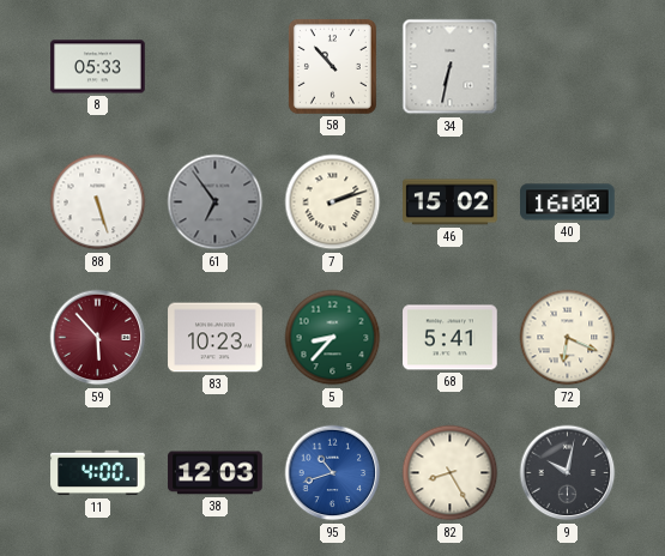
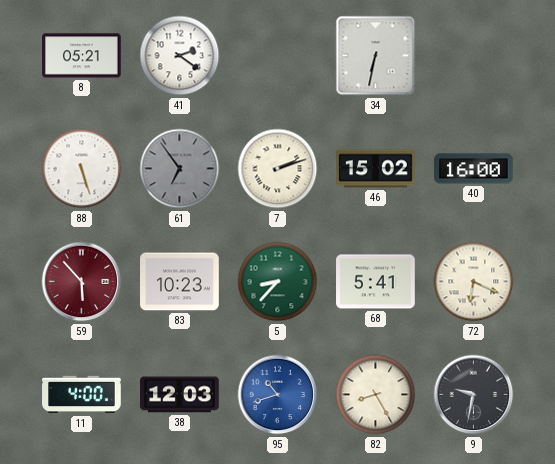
8: 05:33 -> 05:21 (82, 56)
41: none -> 2:21 (180, 56)
58: 10:53 -> none (332, 66)
9: 10:02 -> 9:32 (474, 395)
